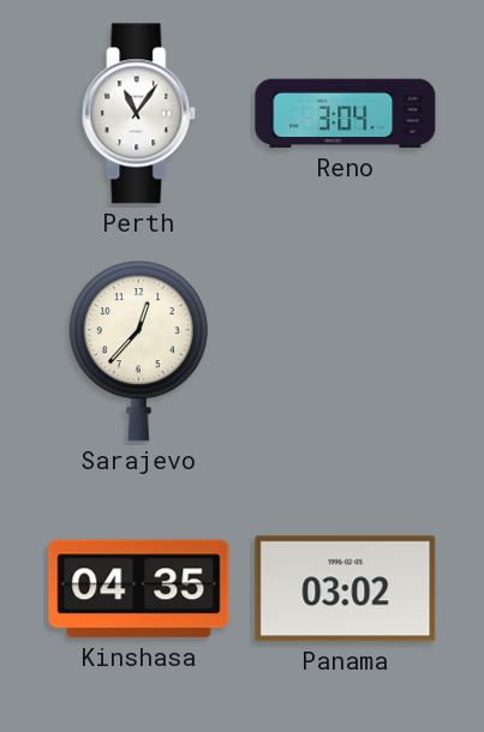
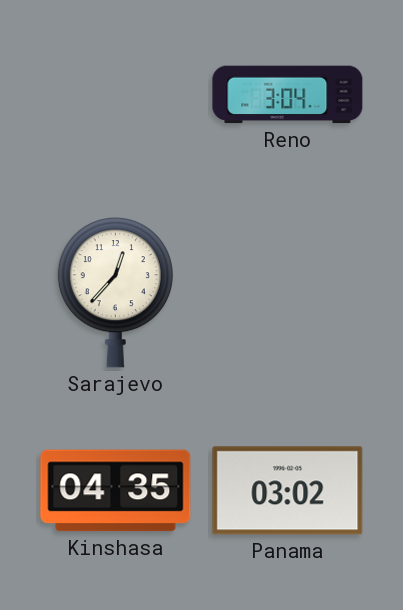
Perth: 11:06 -> none (139, 114)
